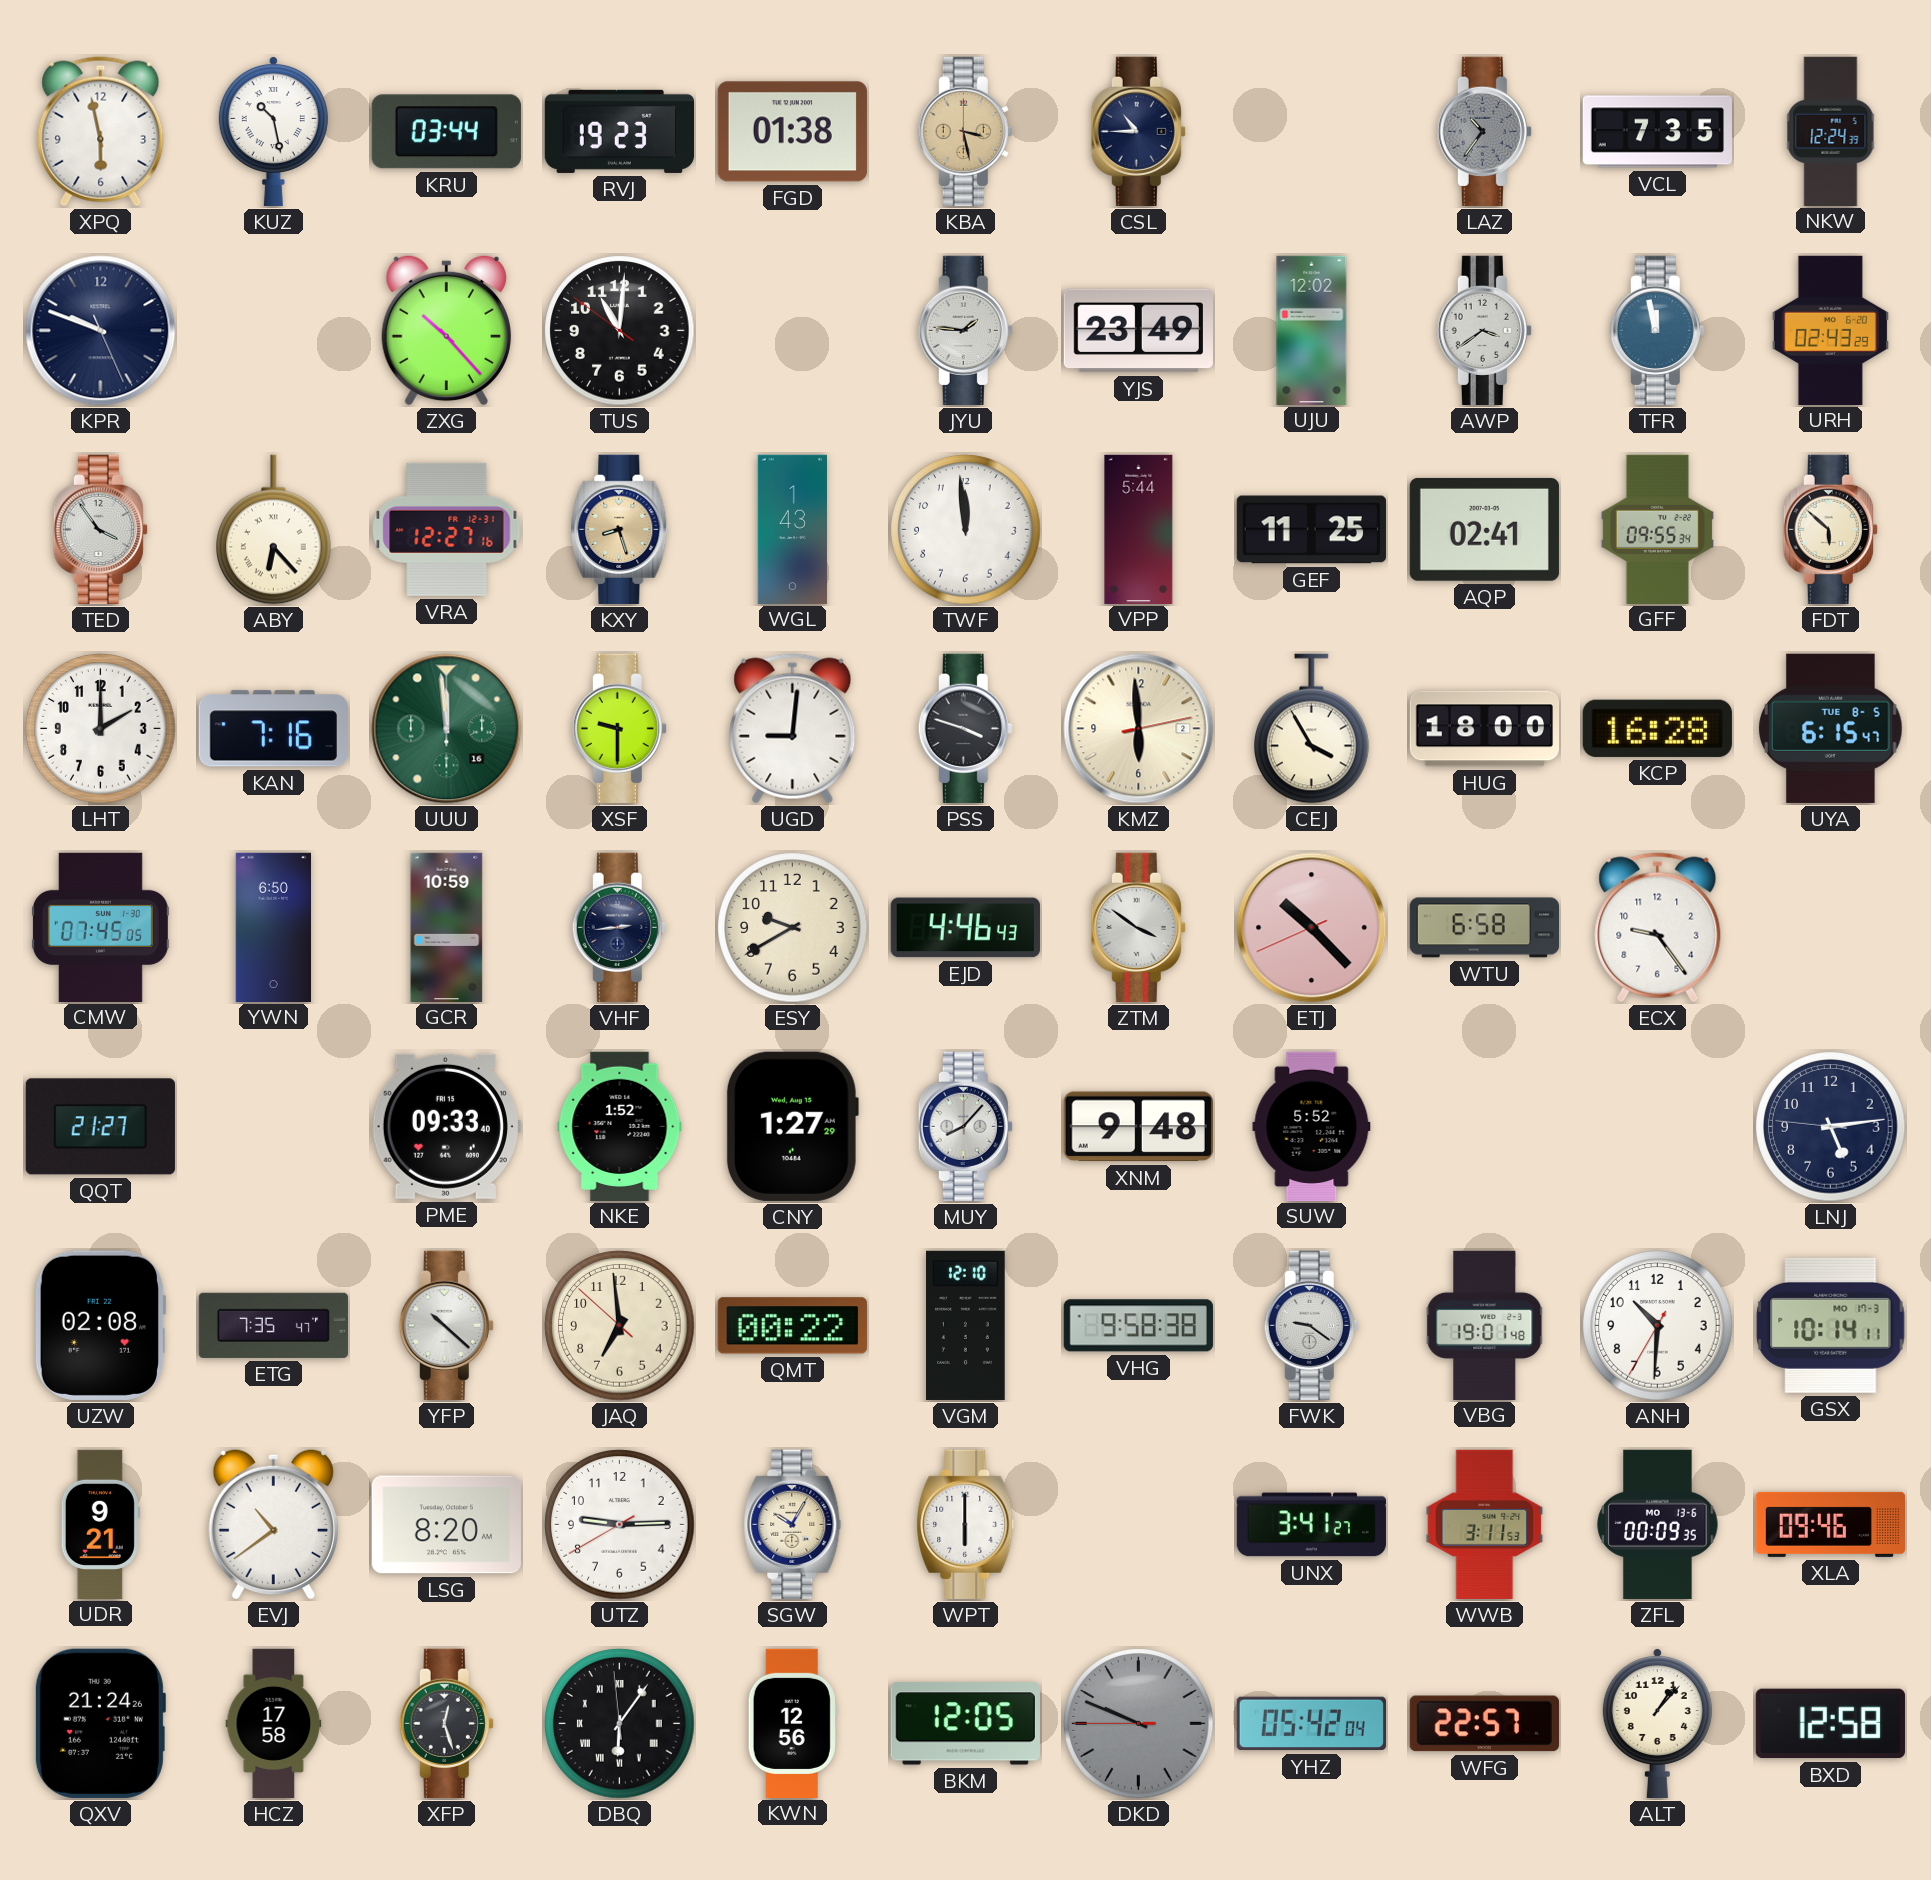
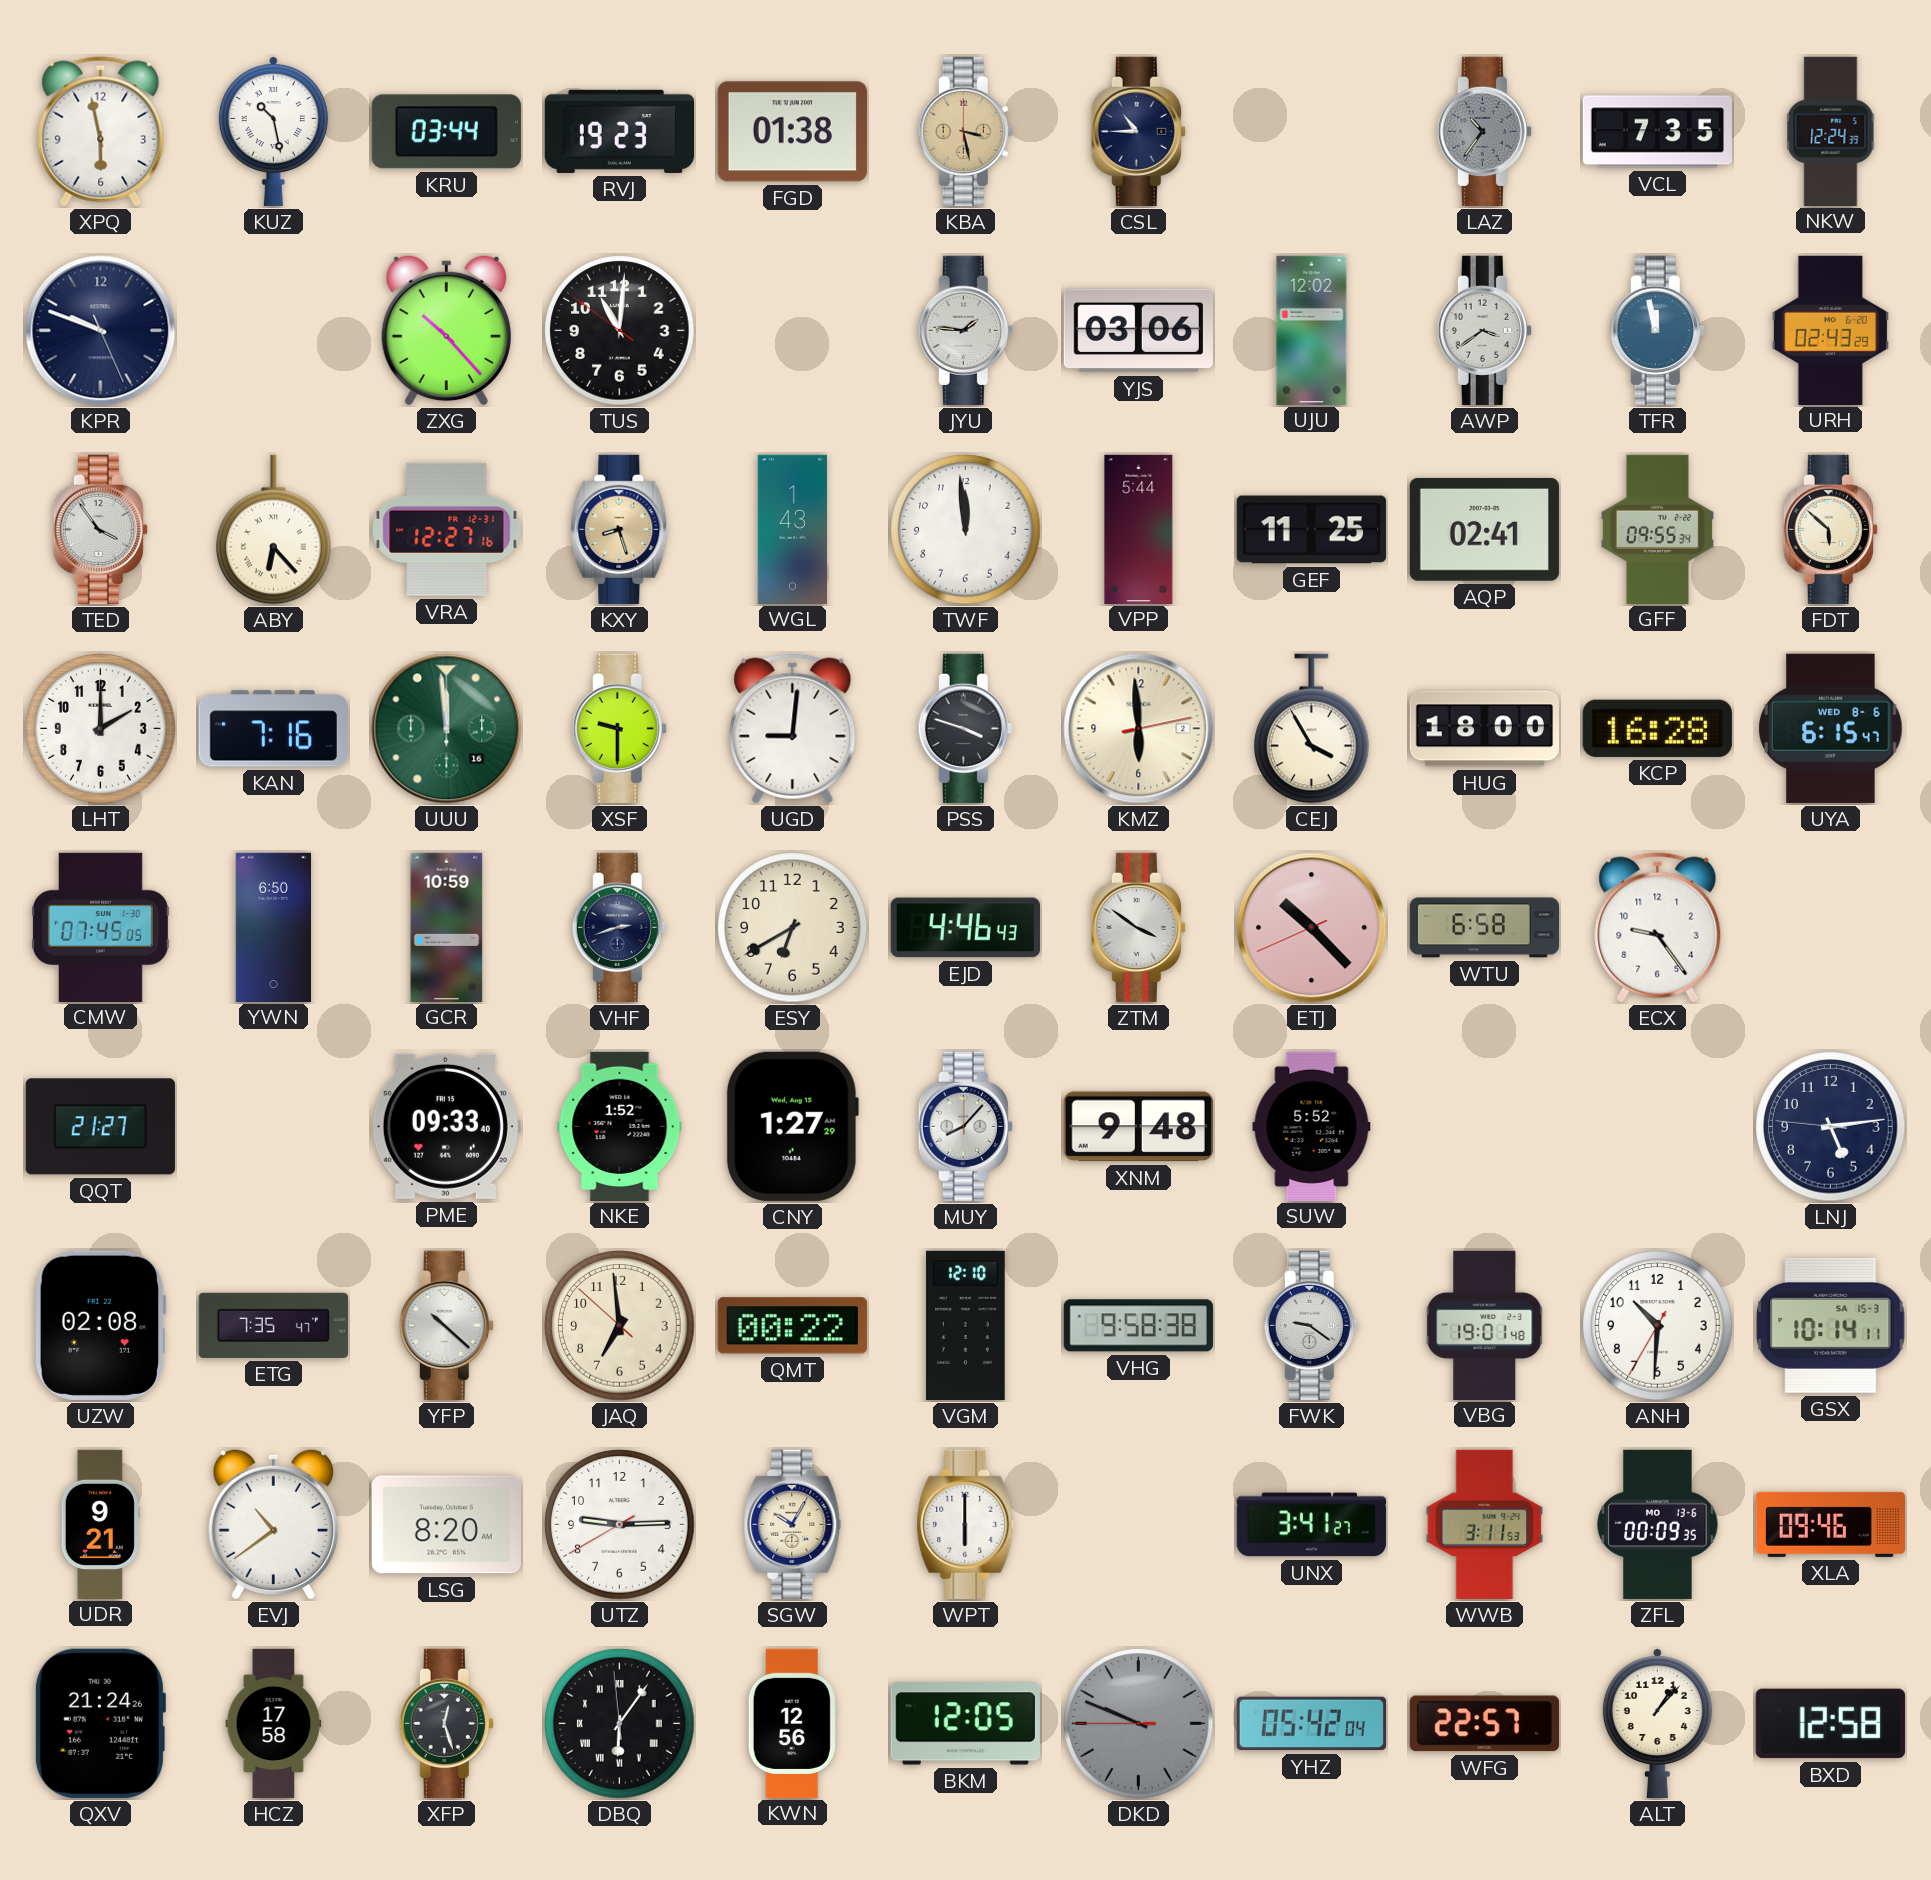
YJS: 23:49 -> 03:06 (1138, 331)
UYA date: TUE 8-5 -> WED 8-6 (1831, 728)
VHF: 2:44 -> 2:42 (619, 927)
ESY: 9:40 -> 6:40 (793, 928)
GSX date: MO 17-3 -> SA 15-3 (1831, 1325)
